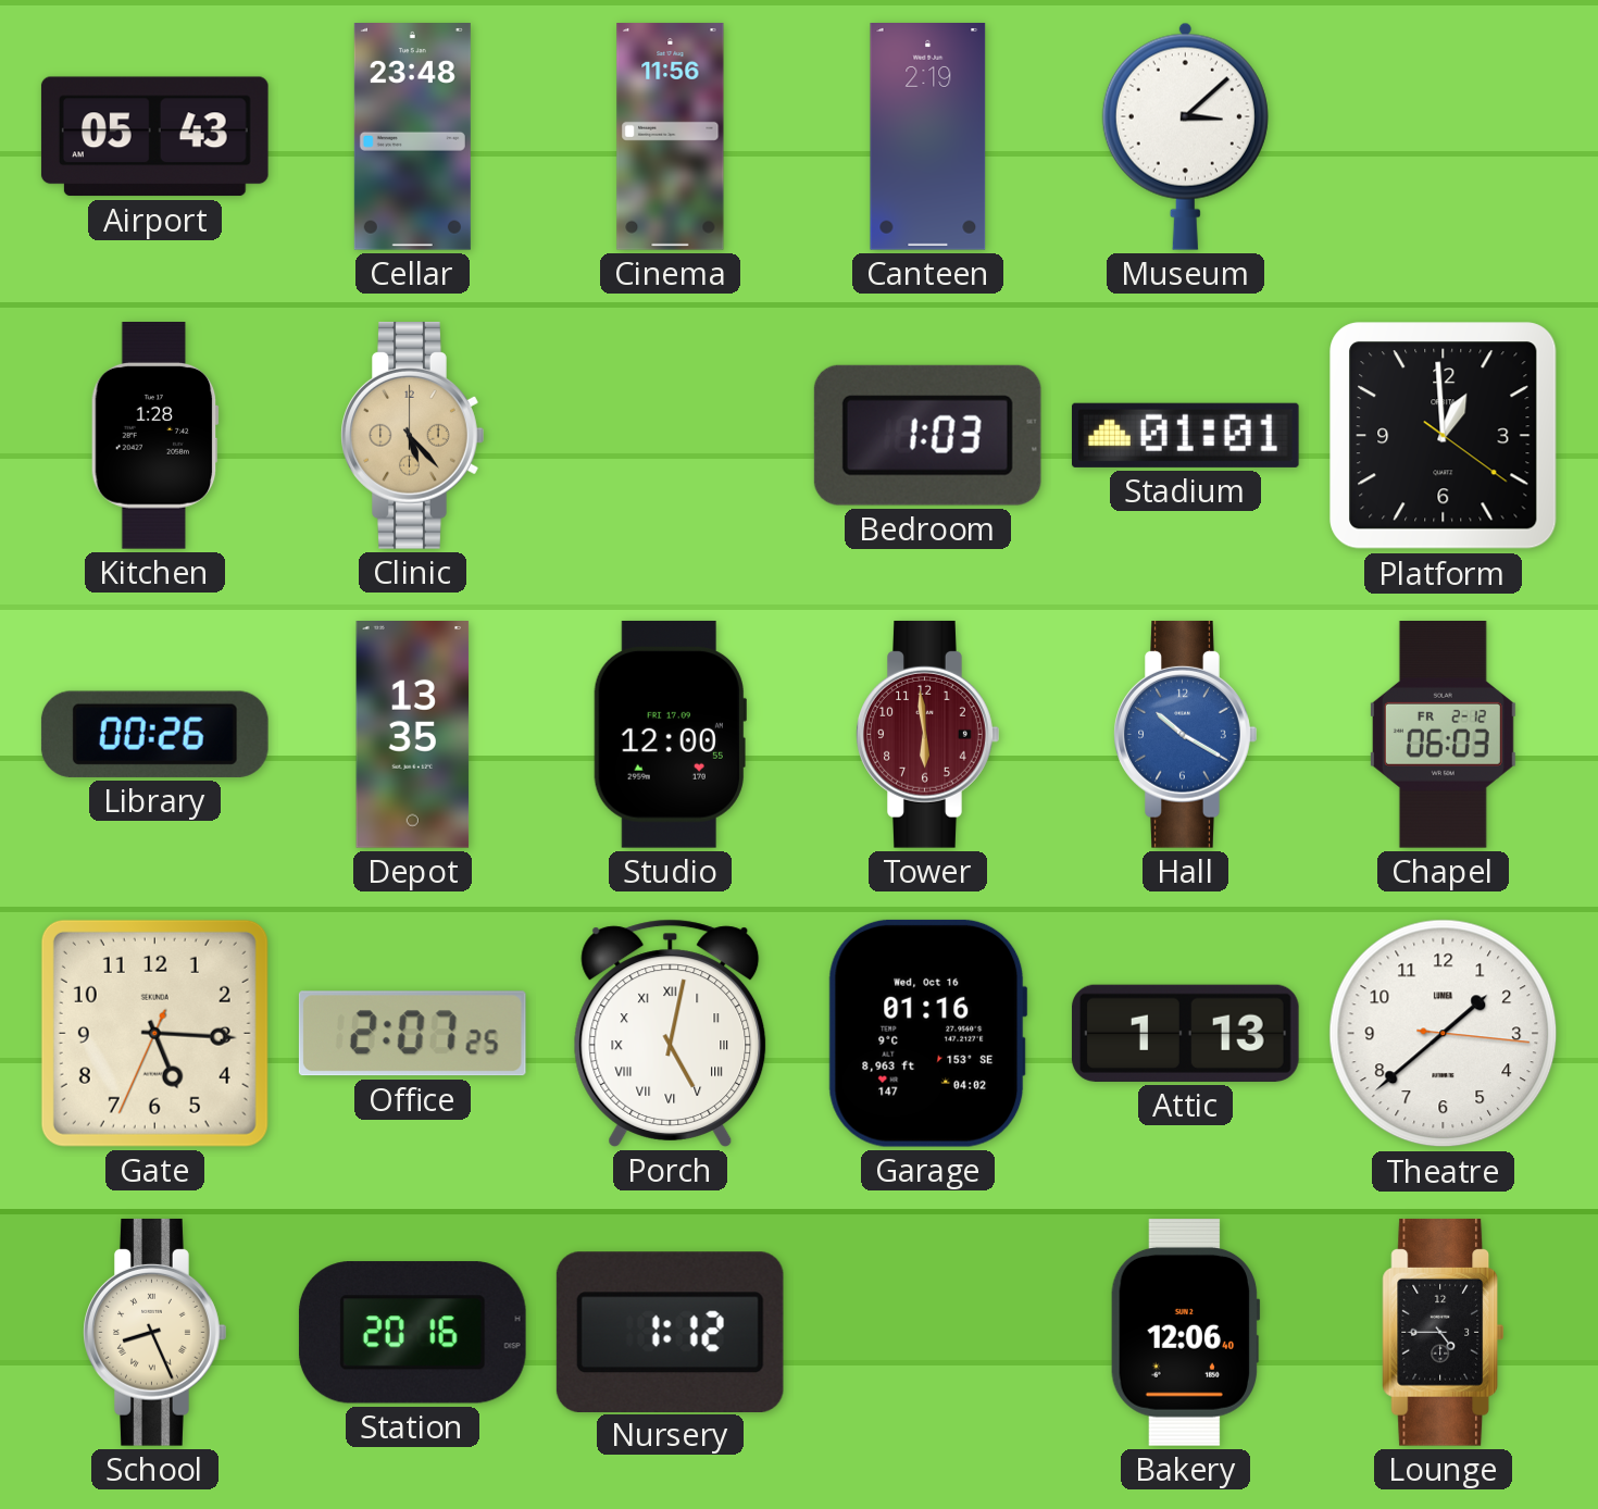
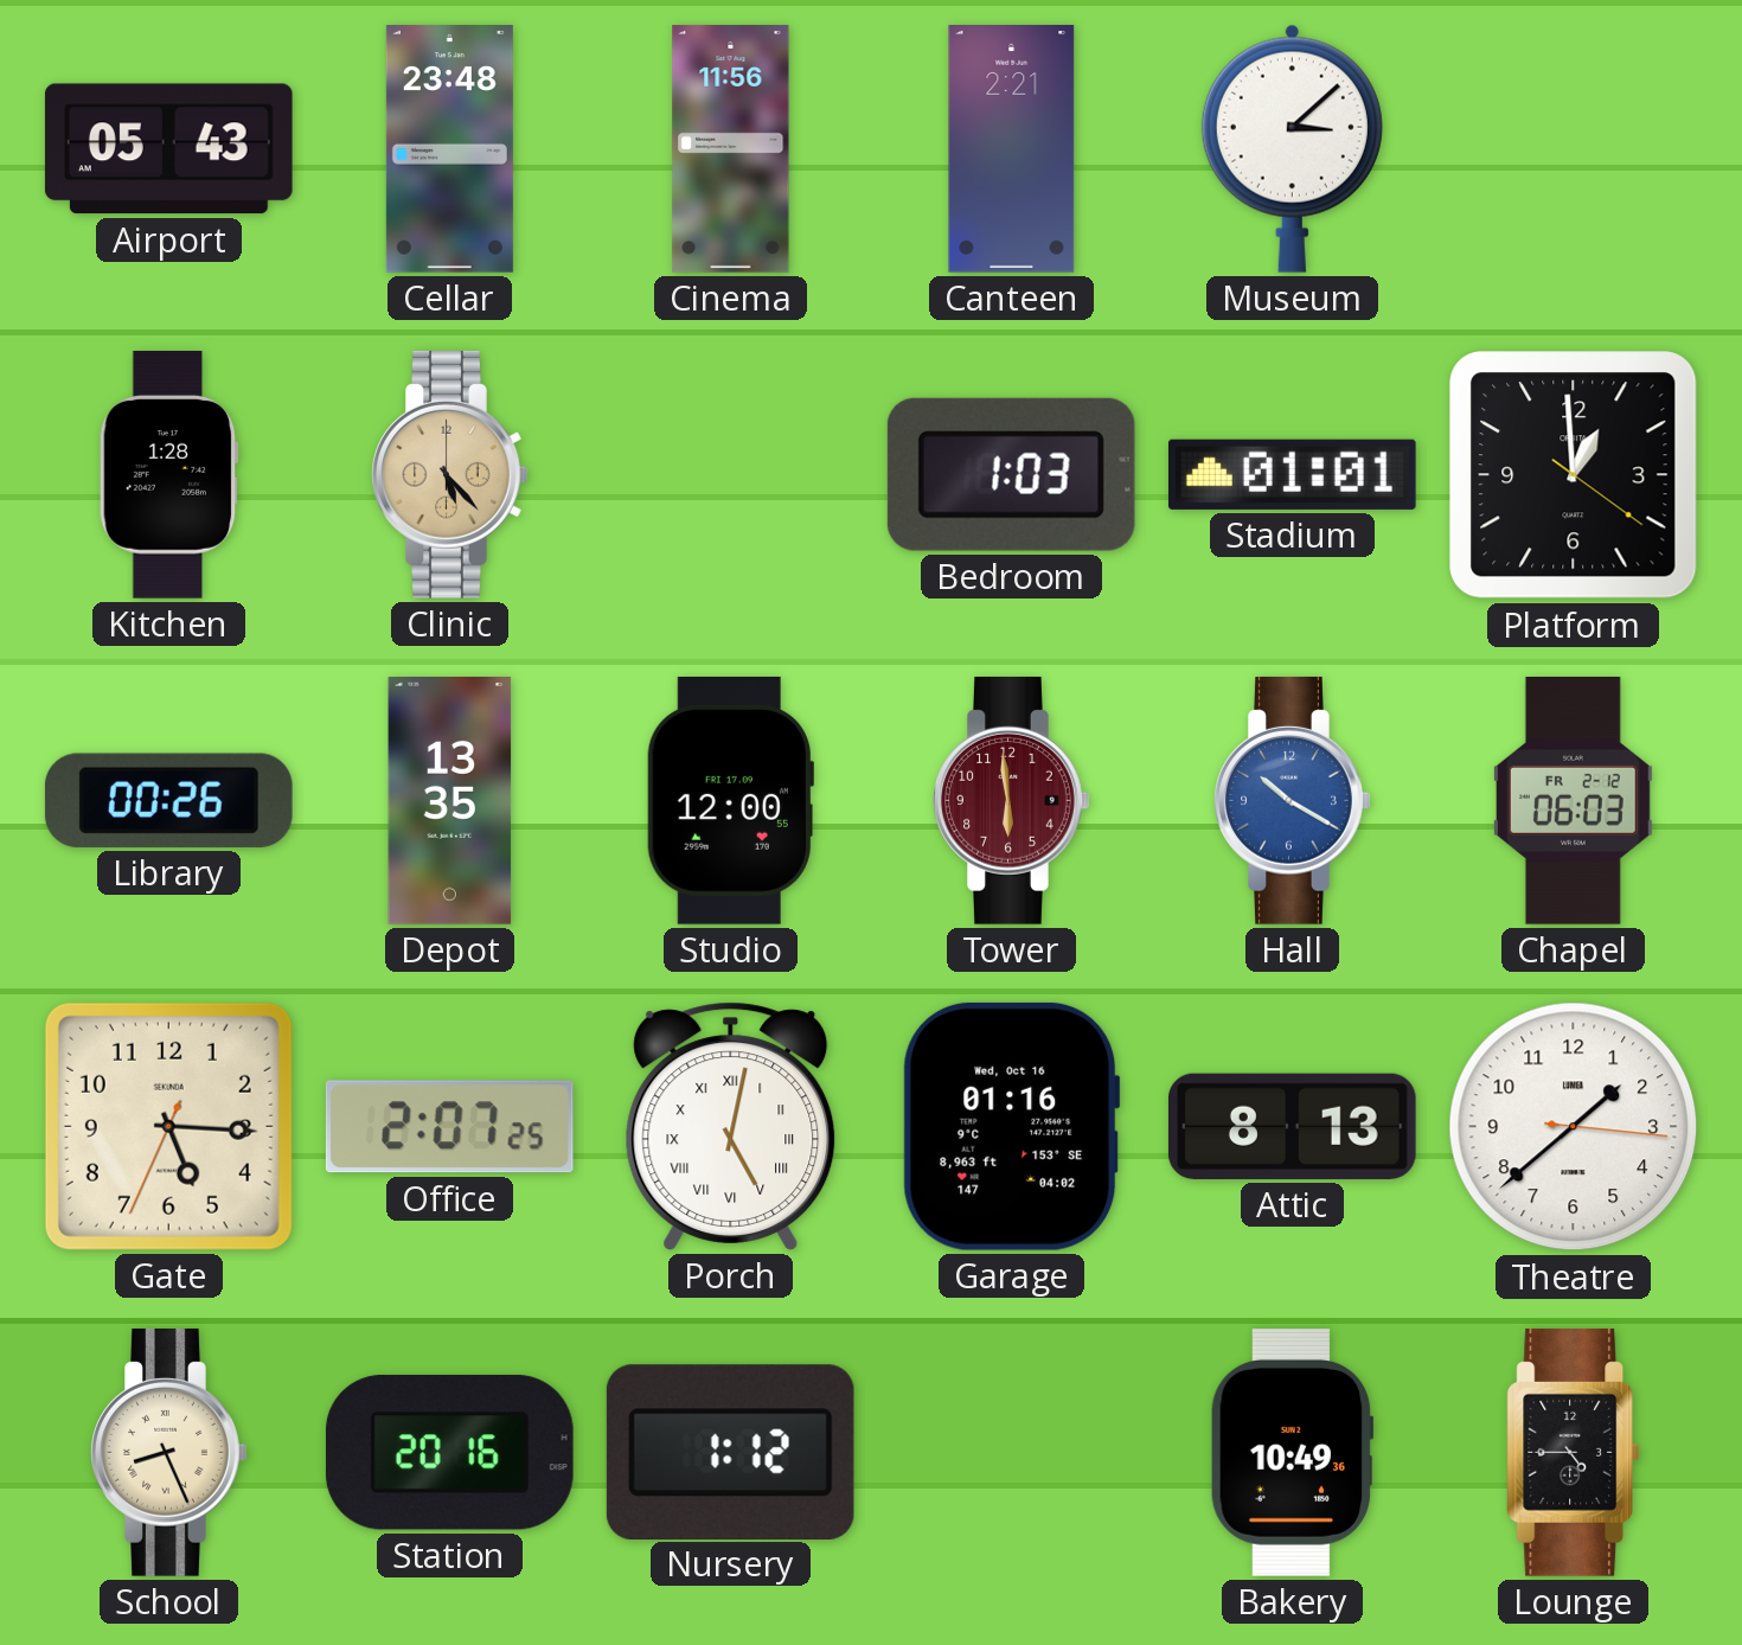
Canteen: 2:19 -> 2:21 (1012, 149)
Attic: 1:13 -> 8:13 (1292, 1126)
Bakery: 12:06 -> 10:49 (1292, 1453)
